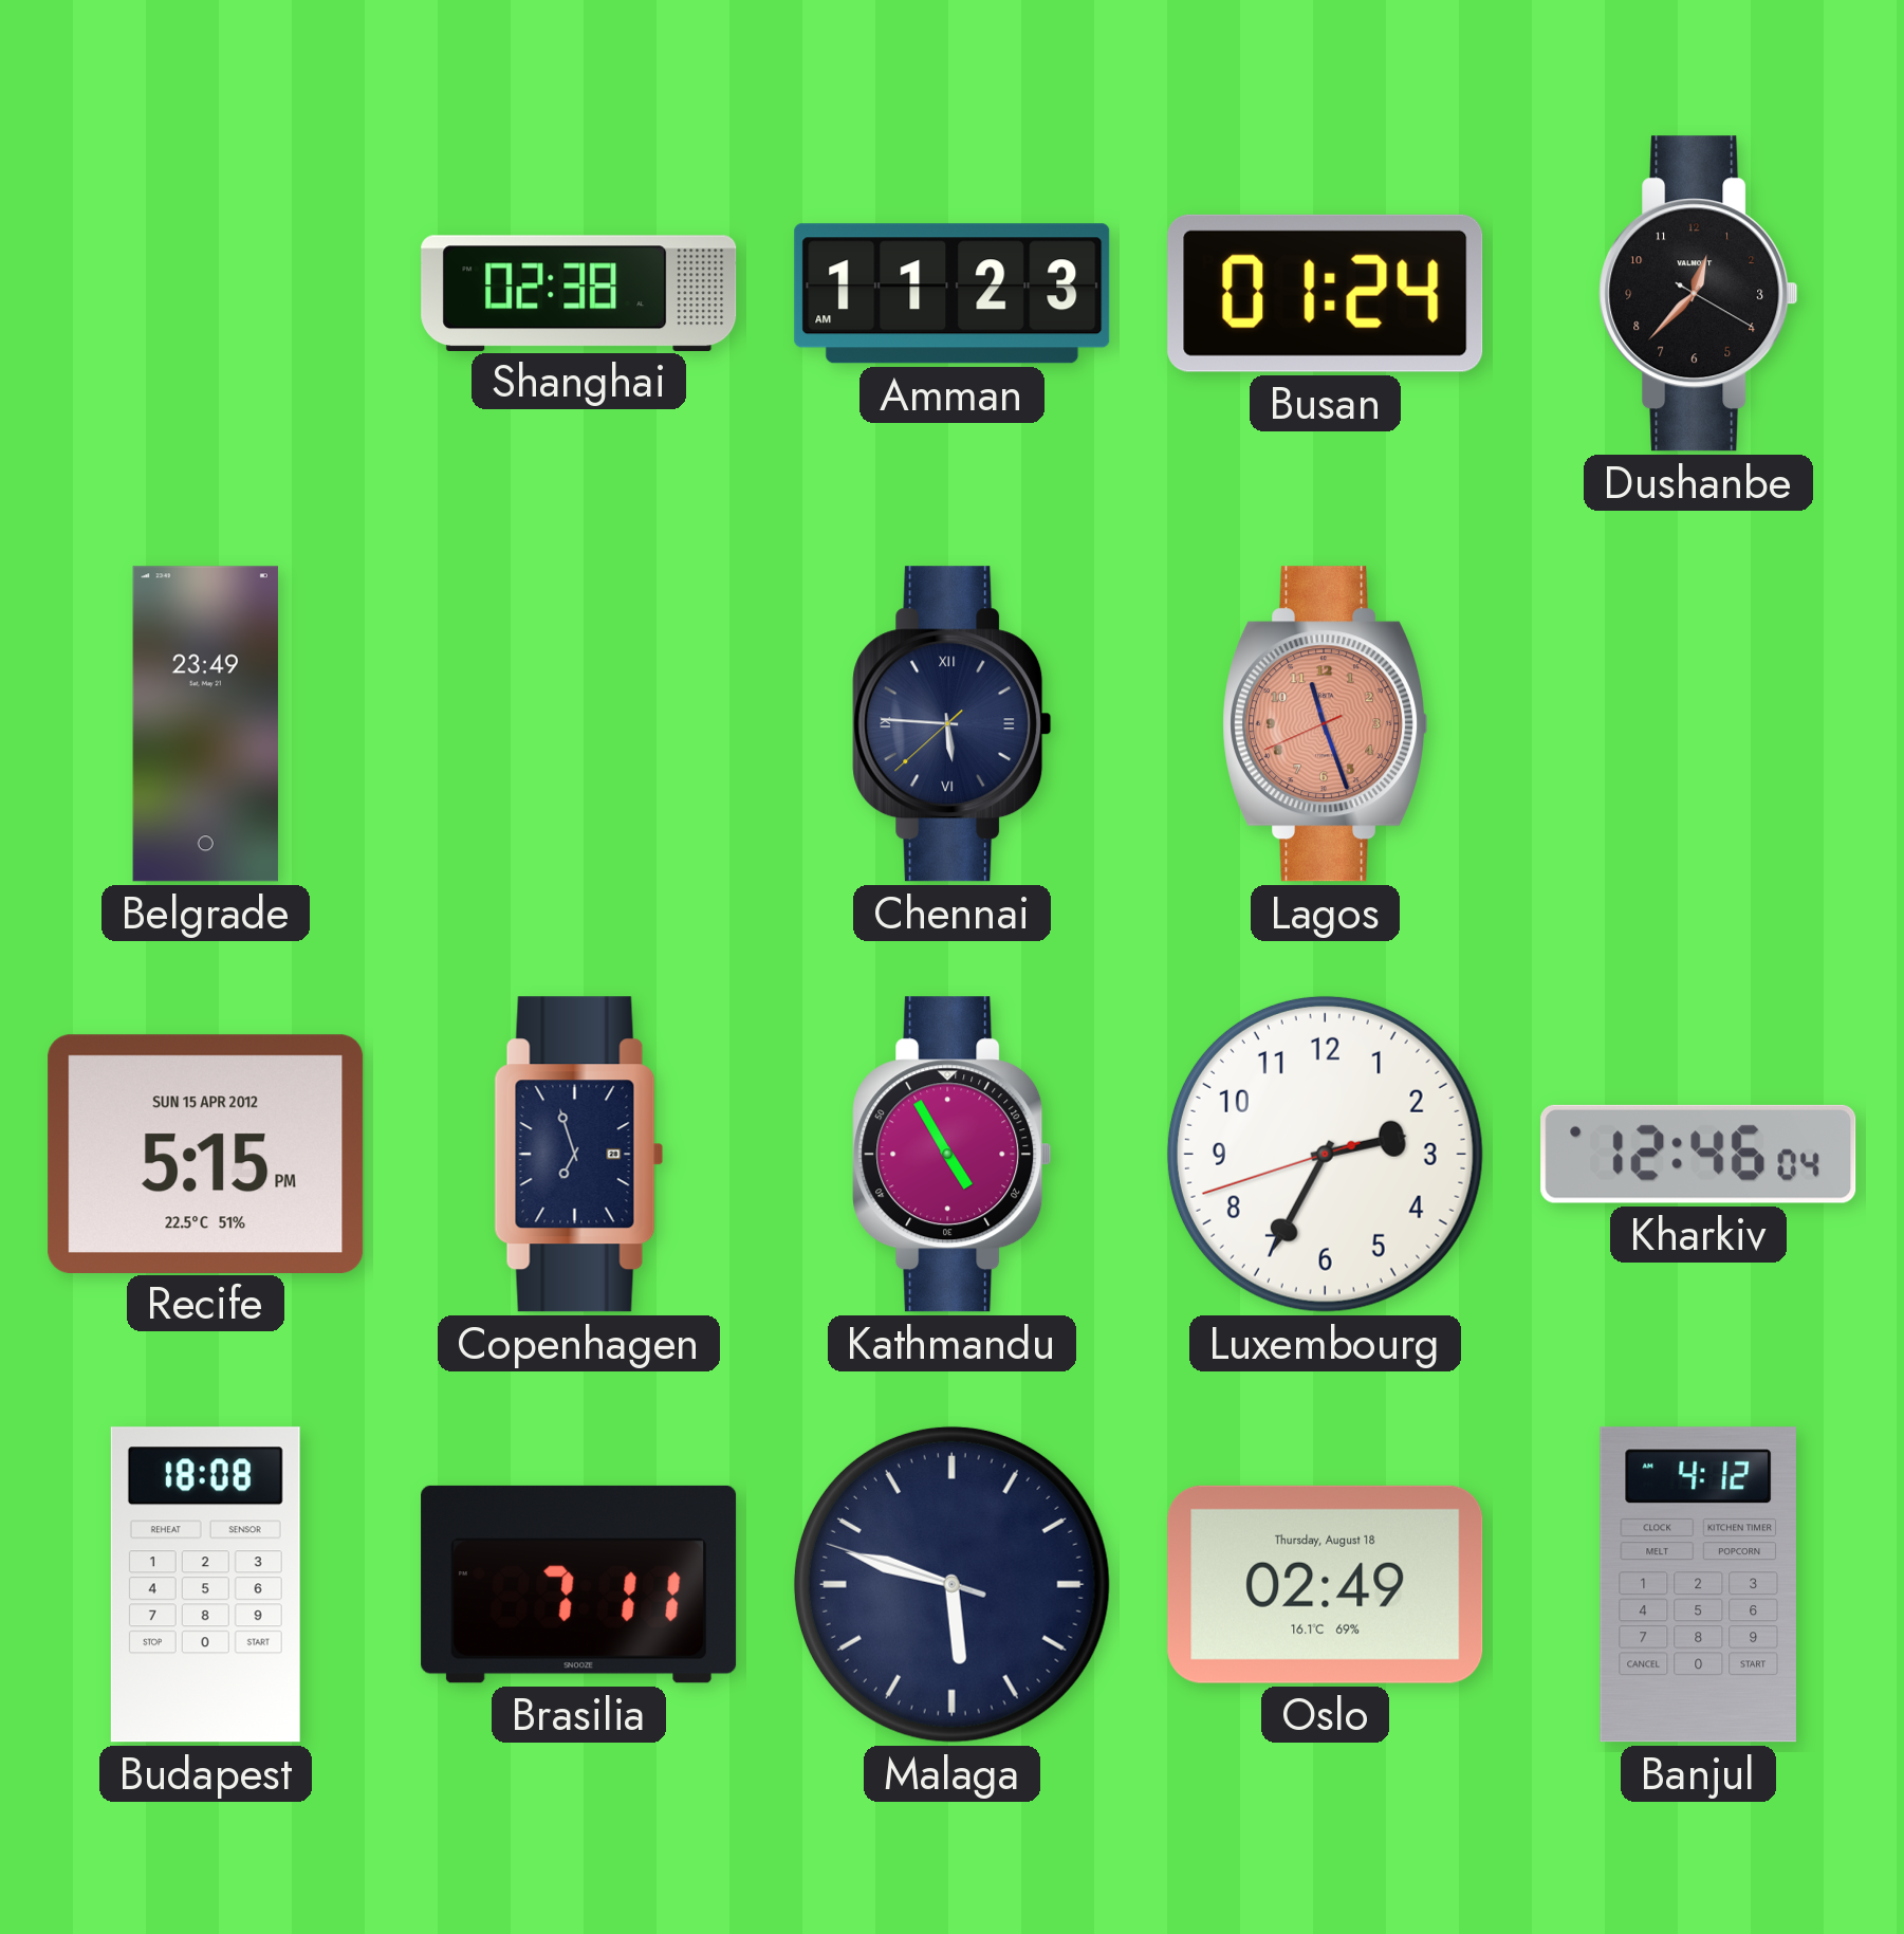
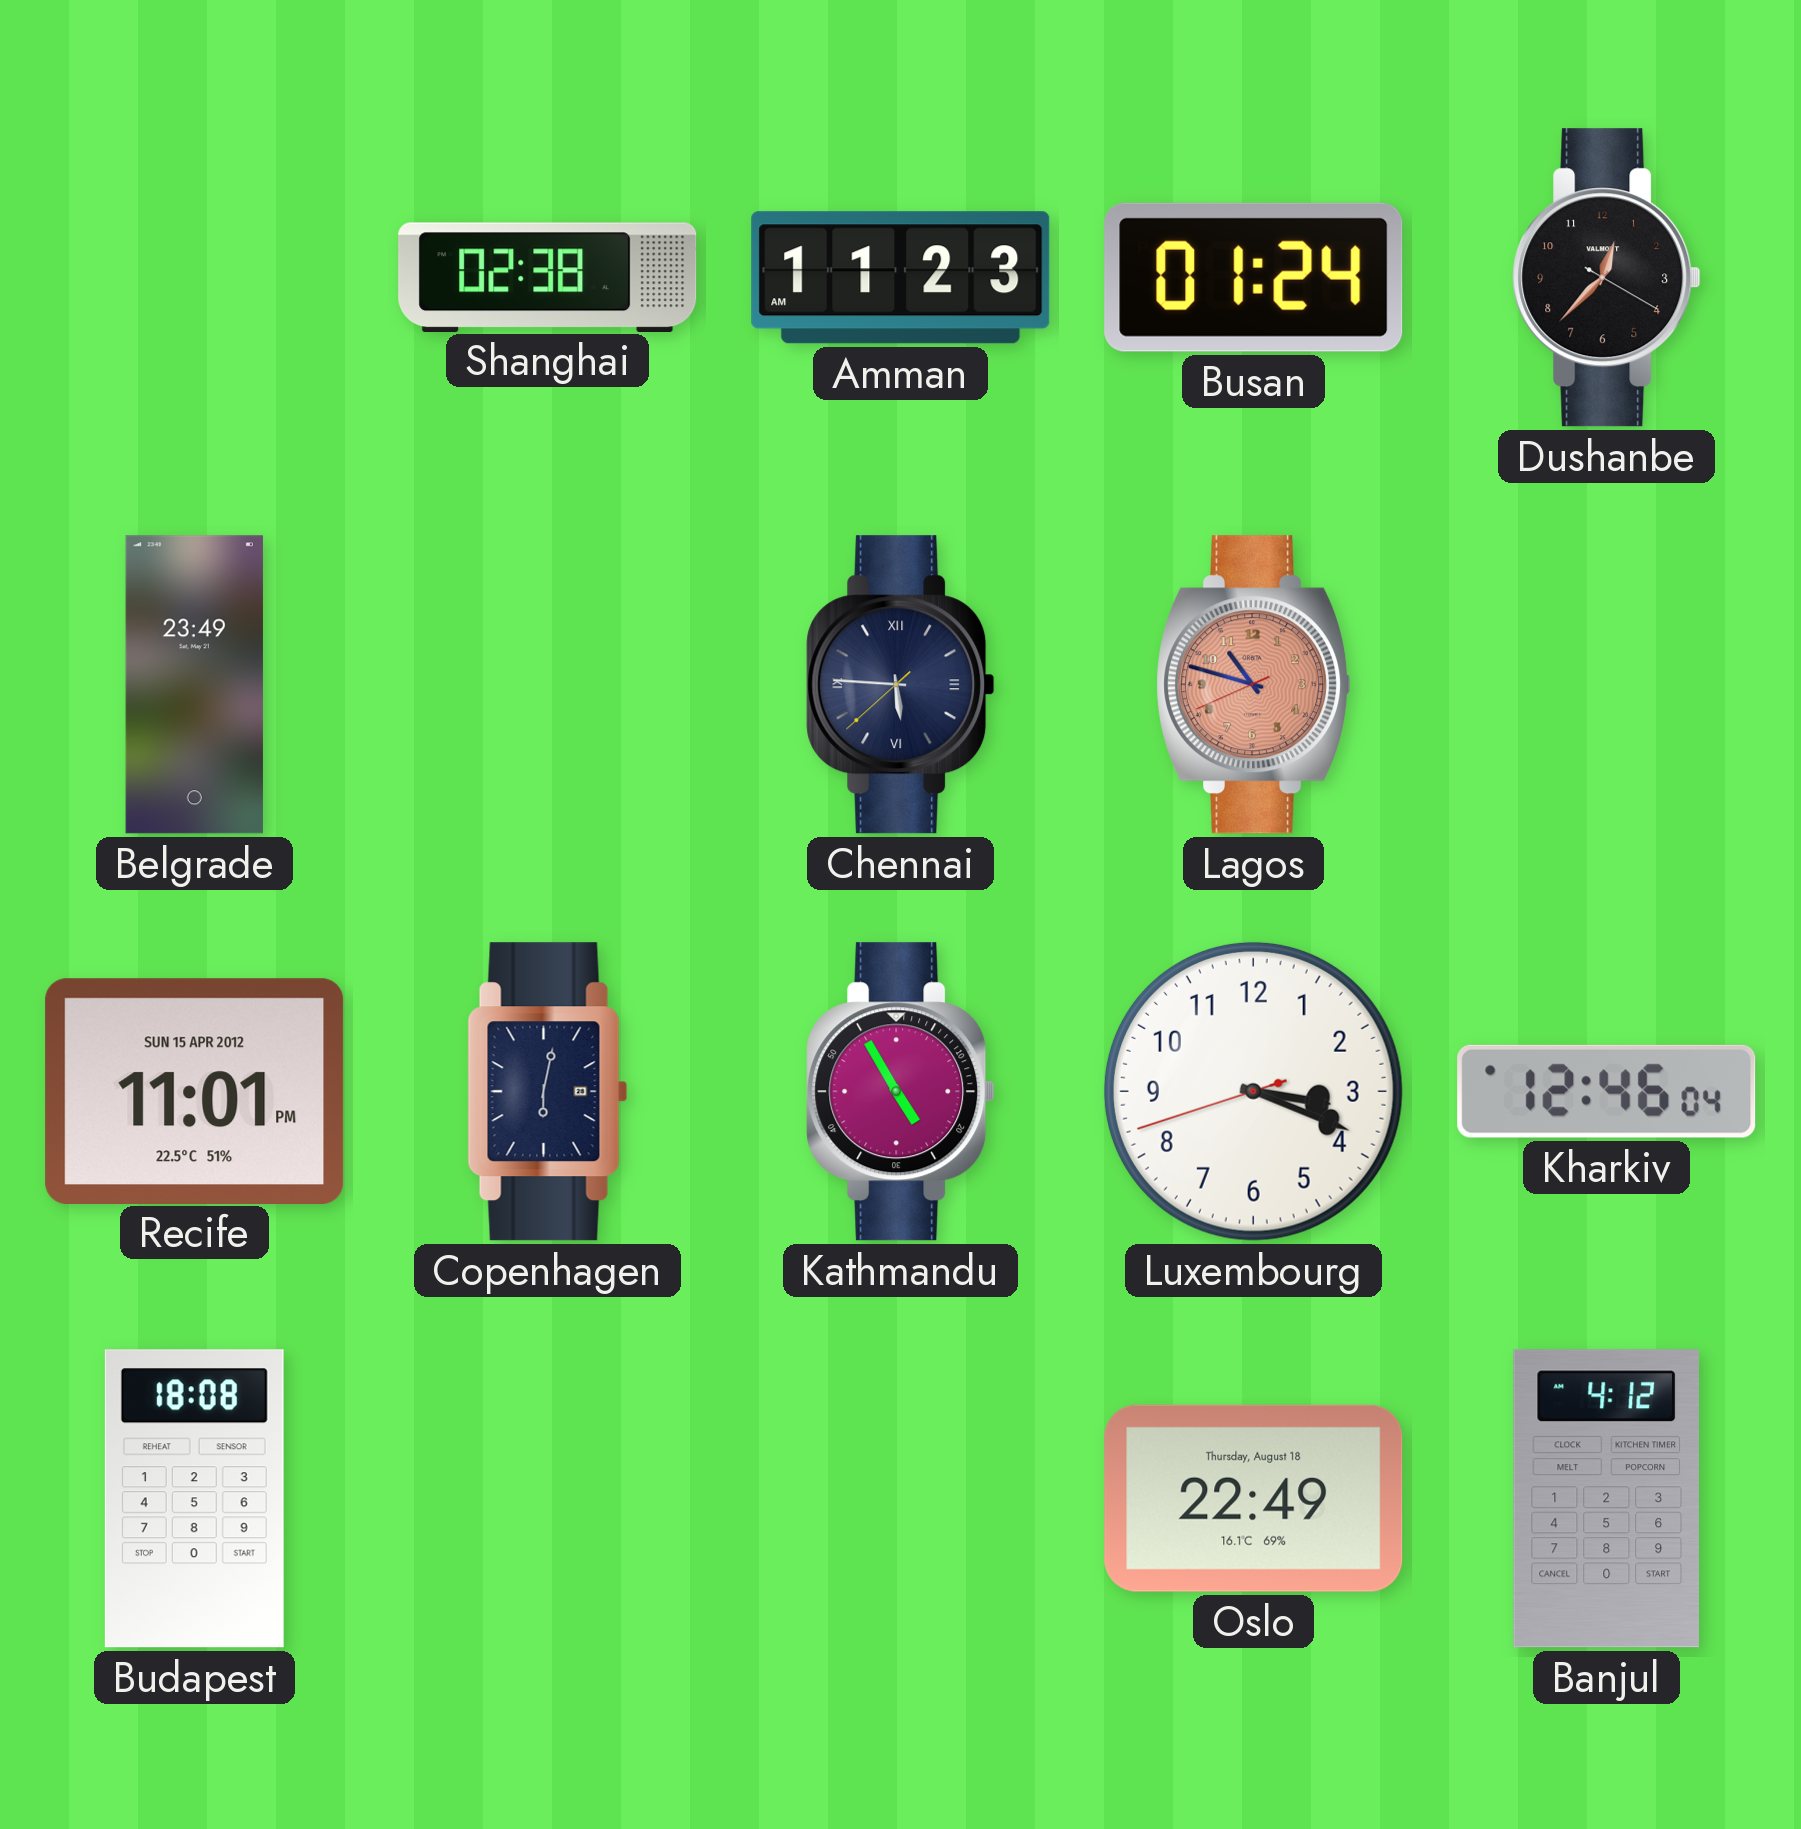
Lagos: 11:26 -> 10:47 (1254, 685)
Recife: 5:15 -> 11:01 (195, 1091)
Copenhagen: 6:57 -> 6:02 (548, 1092)
Luxembourg: 2:34 -> 3:18 (1253, 1091)
Brasilia: 7:11 -> none (579, 1584)
Malaga: 5:47 -> none (951, 1584)
Oslo: 02:49 -> 22:49 (1254, 1498)
